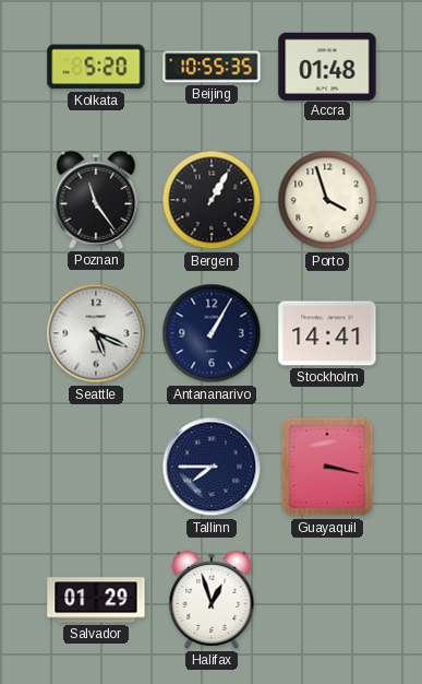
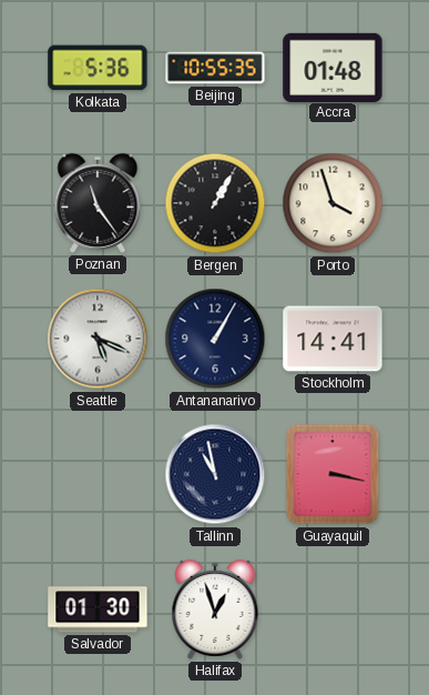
Kolkata: 5:20 -> 5:36 (98, 68)
Tallinn: 7:45 -> 10:58 (215, 474)
Salvador: 01:29 -> 01:30 (98, 610)
